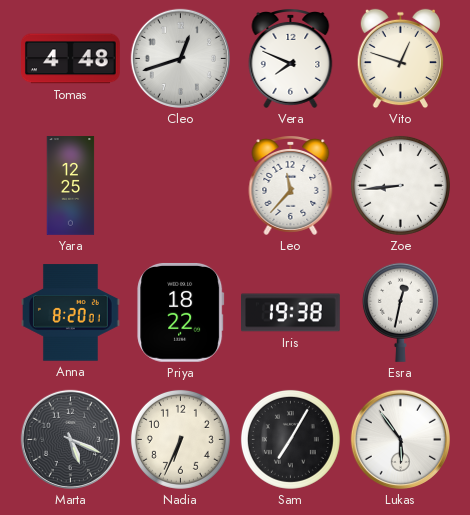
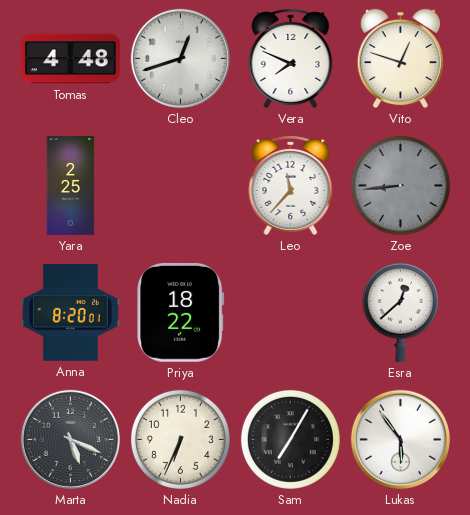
Yara: 12:25 -> 2:25 (71, 186)
Zoe dial: white -> grey (400, 185)
Iris: 19:38 -> none (291, 313)
Esra: 12:32 -> 12:38 (400, 312)
